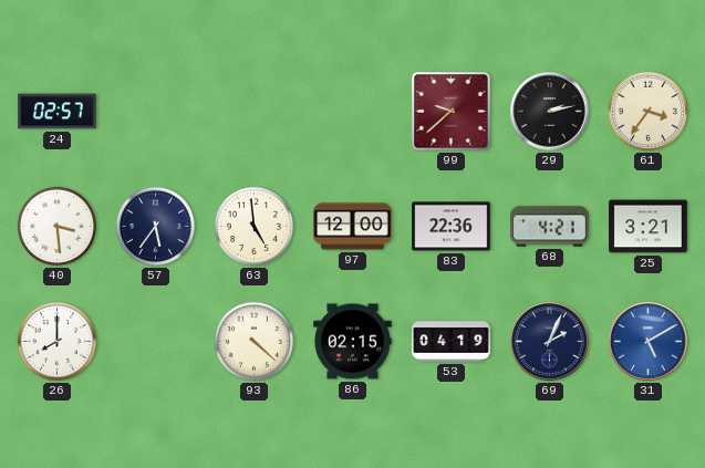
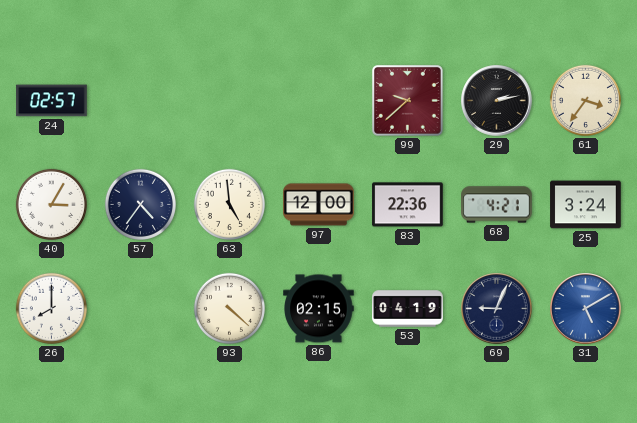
40: 3:29 -> 3:05 (51, 204)
57: 5:36 -> 4:36 (140, 204)
25: 3:21 -> 3:24 (586, 205)
69: 2:04 -> 9:04 (497, 309)
